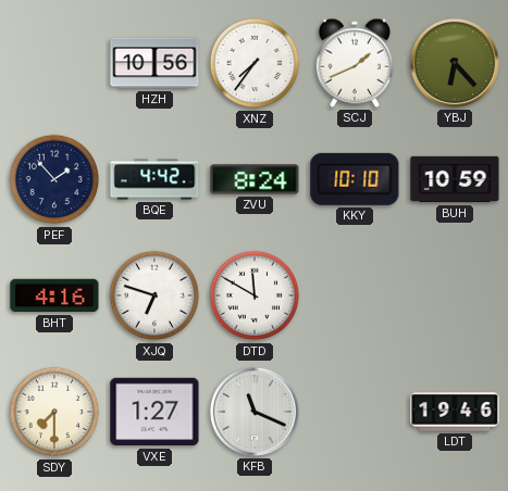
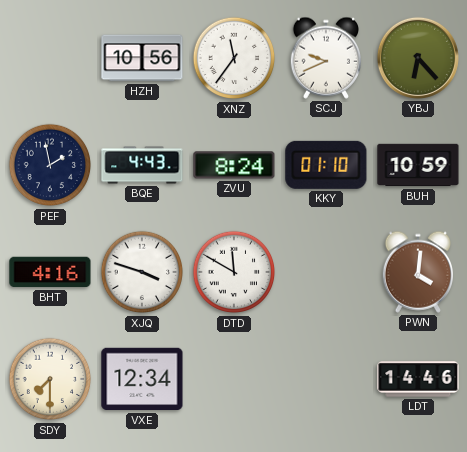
XNZ: 7:36 -> 11:36 (234, 58)
SCJ: 1:41 -> 9:41 (325, 58)
PEF: 1:53 -> 1:58 (50, 165)
BQE: 4:42 -> 4:43 (142, 165)
KKY: 10:10 -> 01:10 (326, 165)
XJQ: 6:48 -> 3:48 (142, 272)
PWN: none -> 4:01 (417, 272)
VXE: 1:27 -> 12:34 (142, 379)
KFB: 11:19 -> none (255, 412)
LDT: 19:46 -> 14:46 (418, 379)
